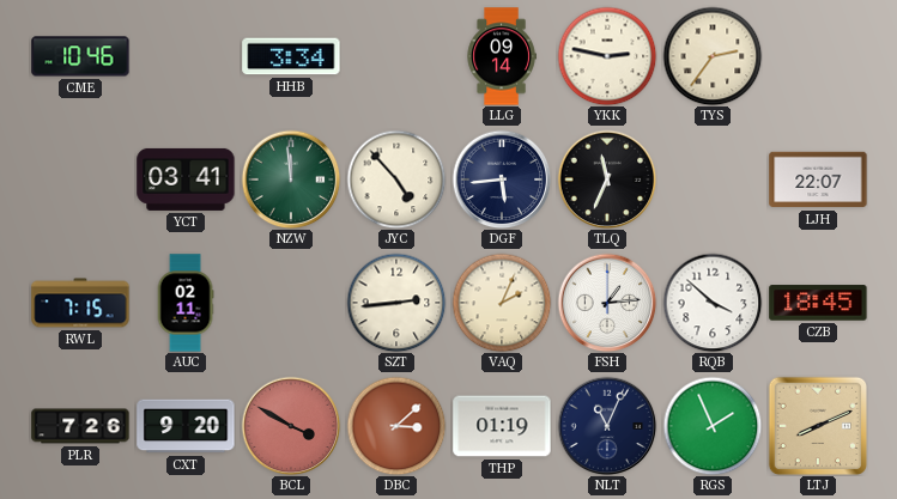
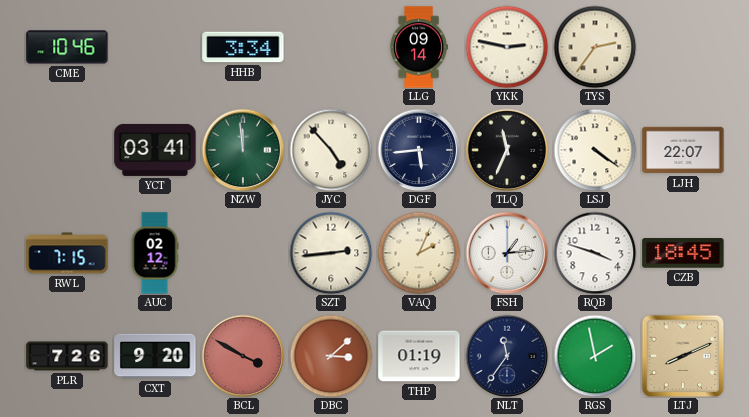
LSJ: none -> 4:21 (595, 150)
AUC: 02:11 -> 02:12 (155, 253)
RQB: 3:52 -> 3:48 (595, 253)
NLT: 11:04 -> 11:36 (507, 356)
RGS: 1:56 -> 1:58 (595, 356)
